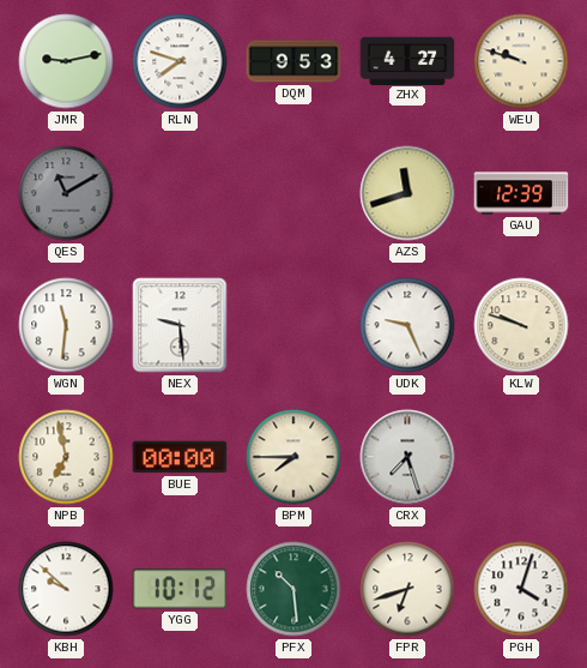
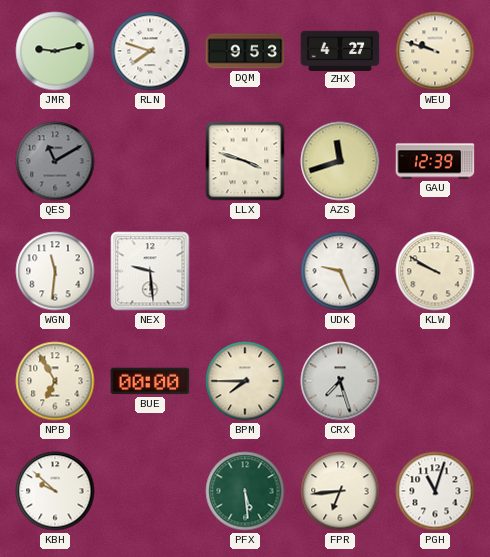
LLX: none -> 3:48 (245, 161)
KLW: 9:48 -> 9:50 (435, 271)
NPB: 6:58 -> 6:55 (55, 381)
YGG: 10:12 -> none (180, 589)
PFX: 10:29 -> 5:29 (245, 491)
FPR: 6:42 -> 6:44 (340, 491)
PGH: 4:03 -> 11:03 (435, 491)
